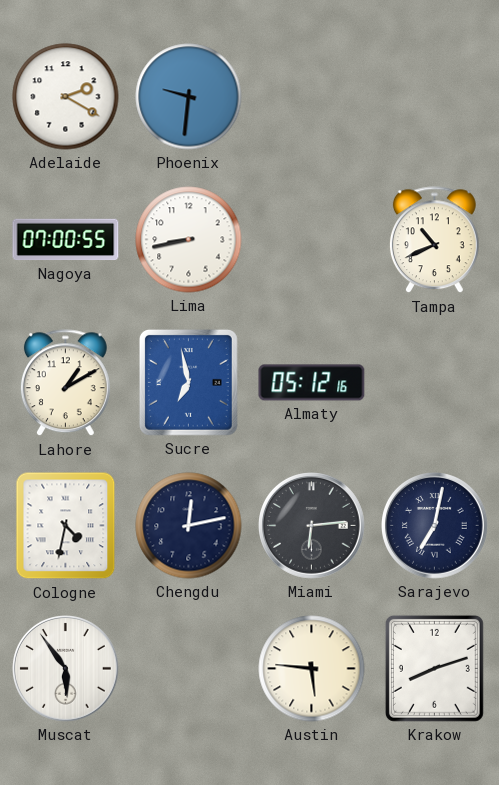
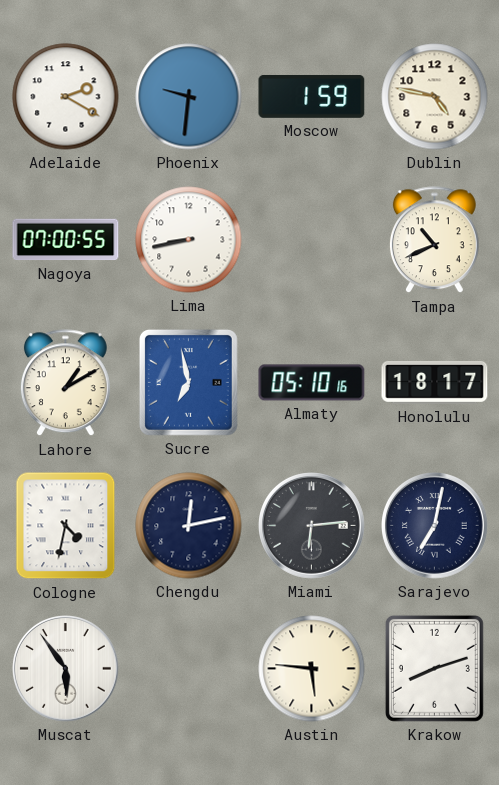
Moscow: none -> 1:59 (312, 96)
Dublin: none -> 4:47 (435, 97)
Almaty: 05:12 -> 05:10 (312, 383)
Honolulu: none -> 18:17 (435, 382)
